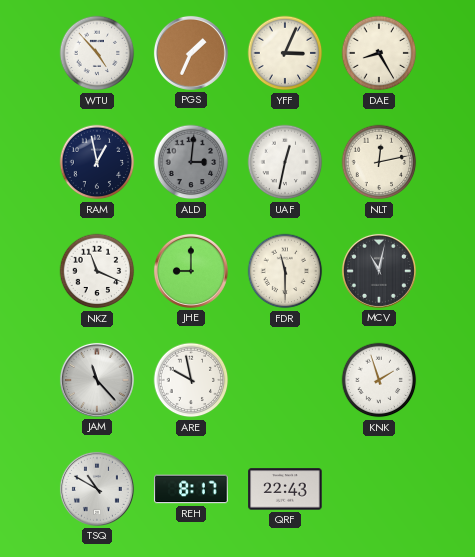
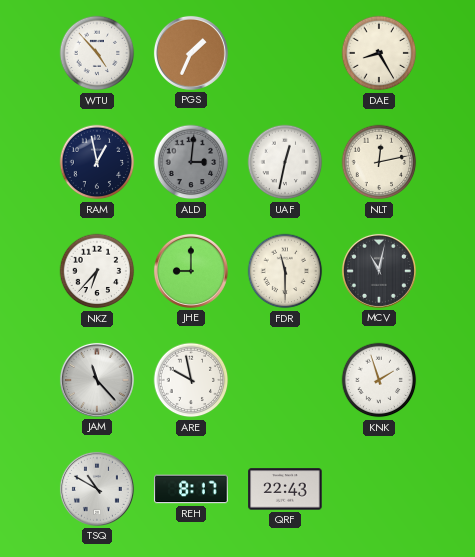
YFF: 3:04 -> none (285, 53)
NKZ: 11:19 -> 6:37 (97, 271)
